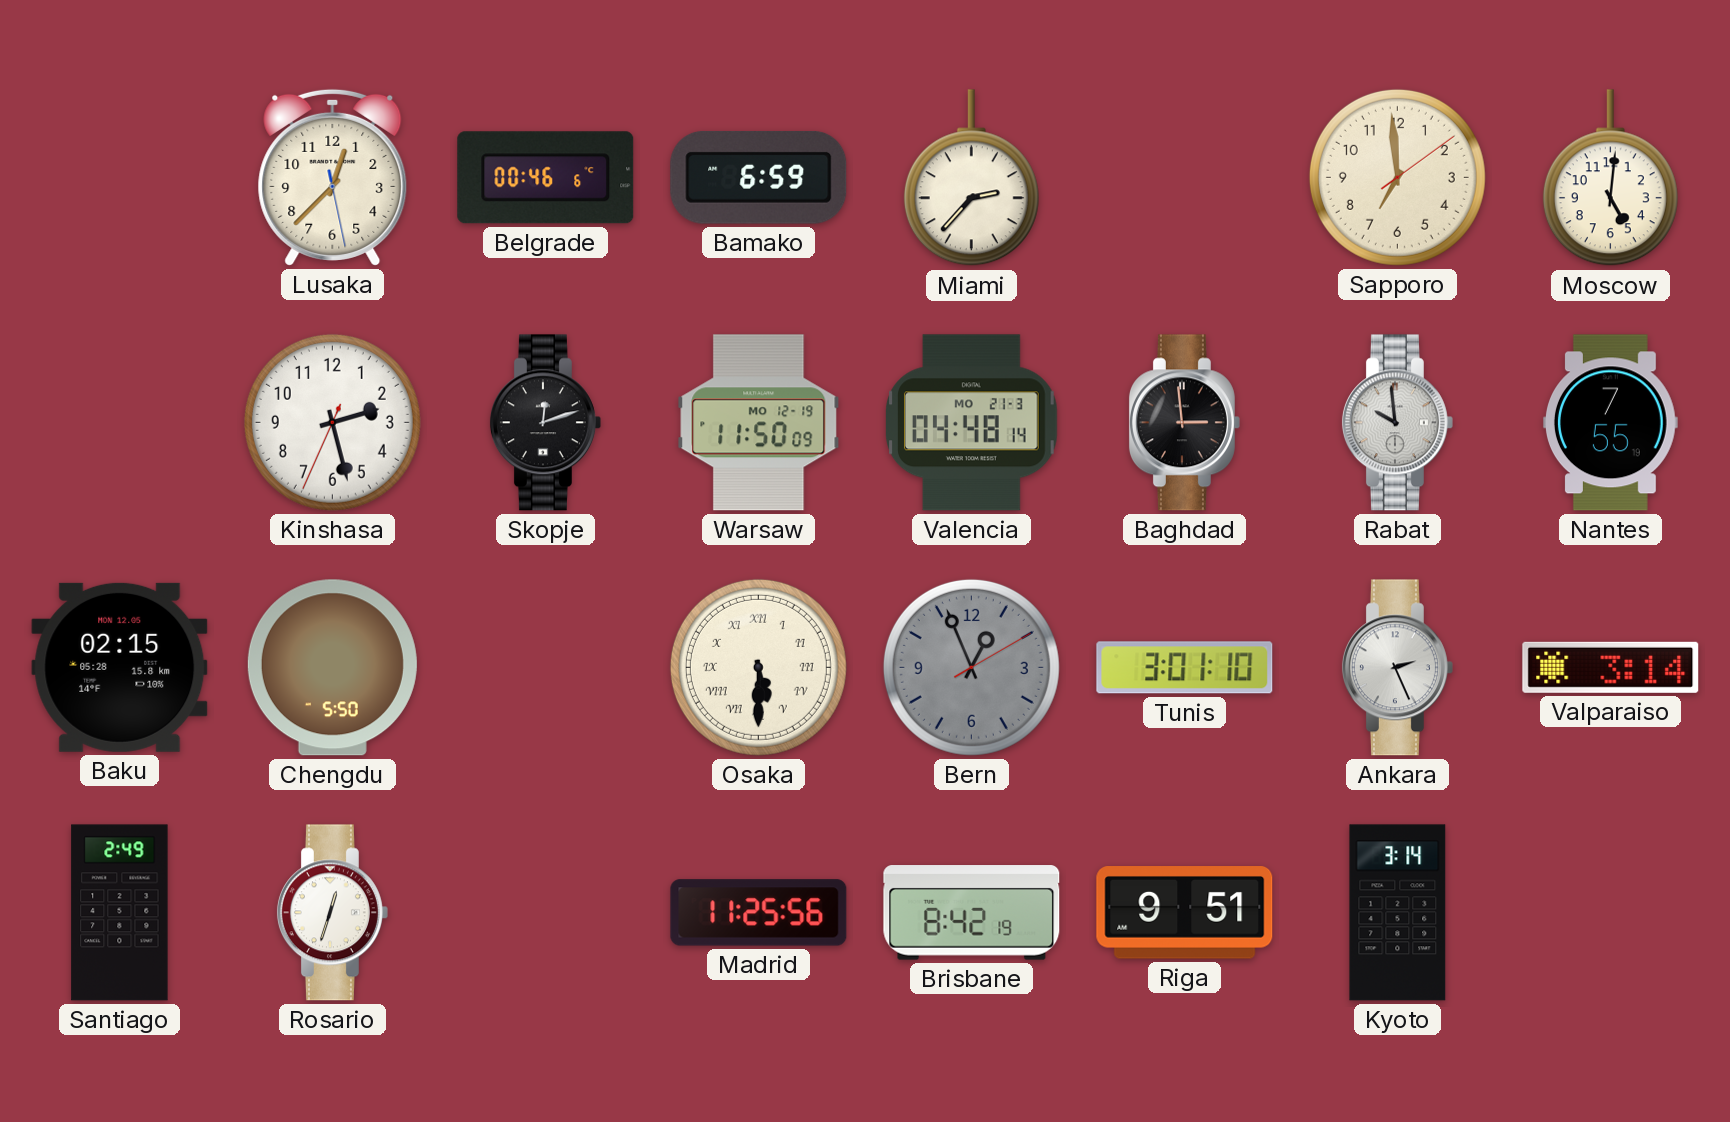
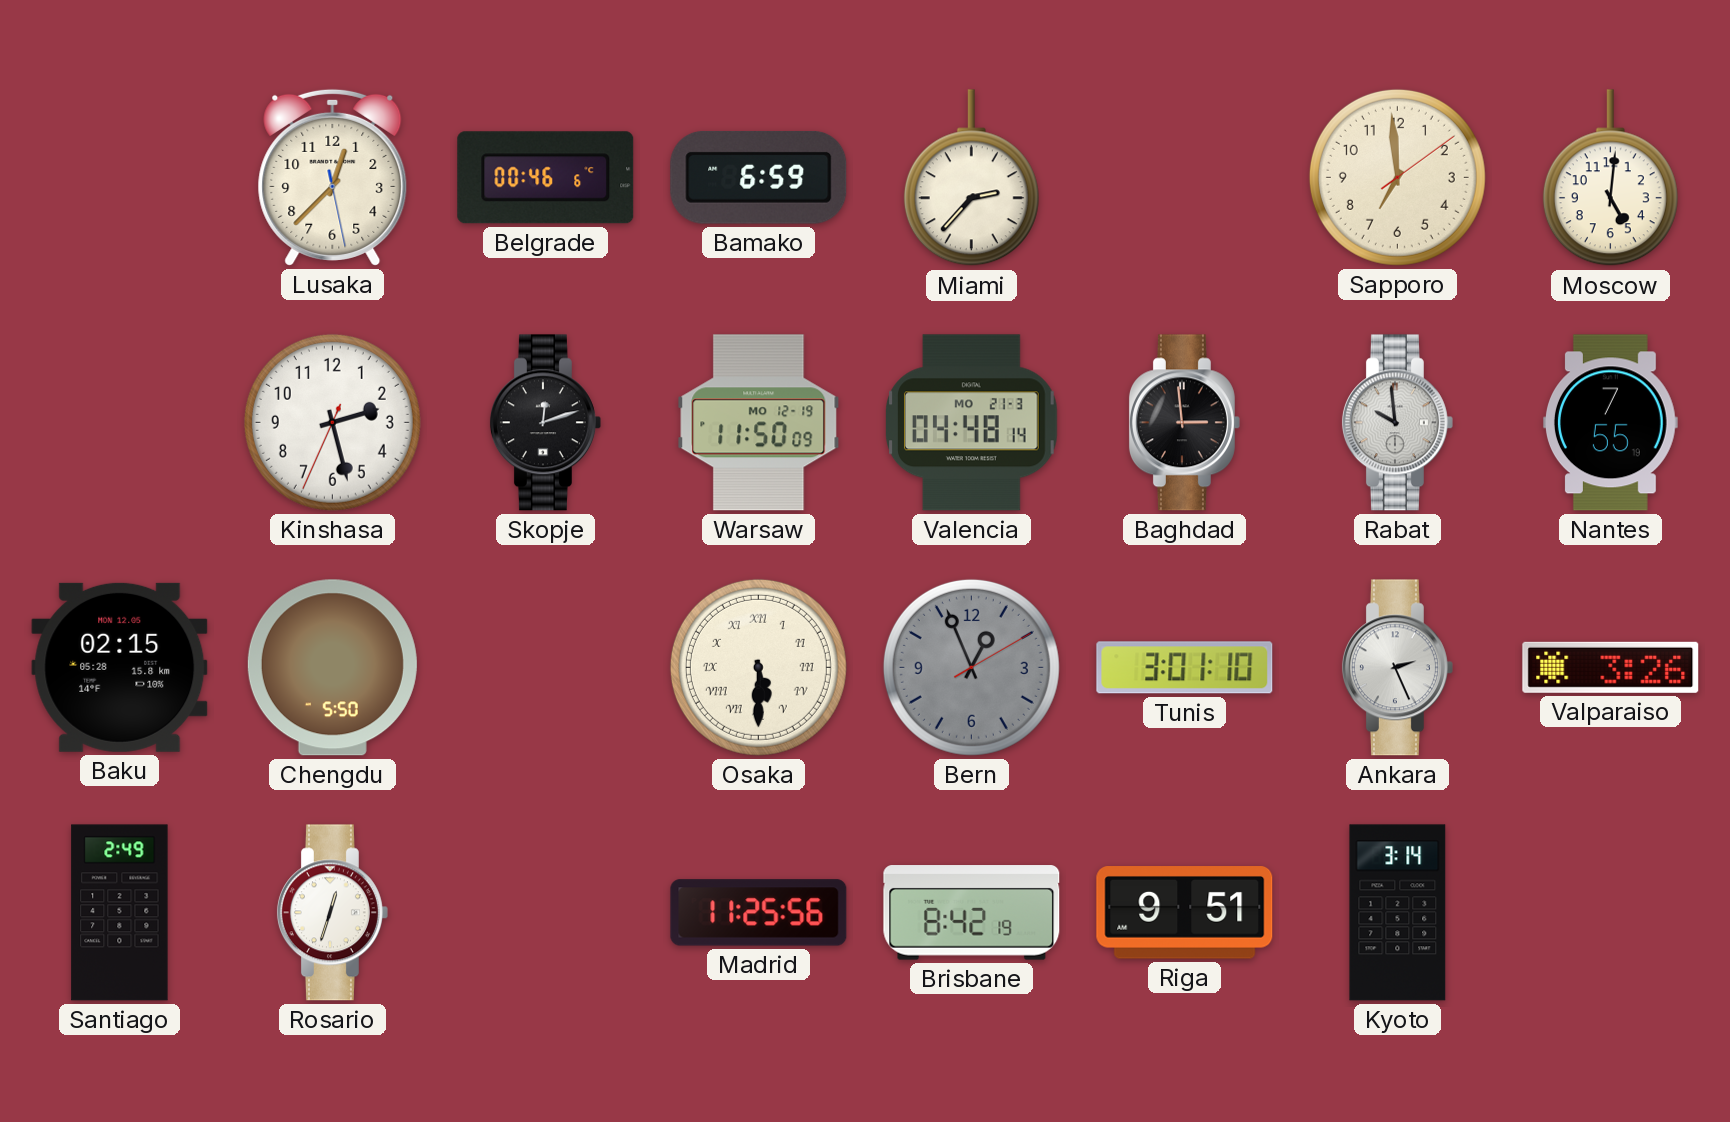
Valparaiso: 3:14 -> 3:26 (1611, 667)
